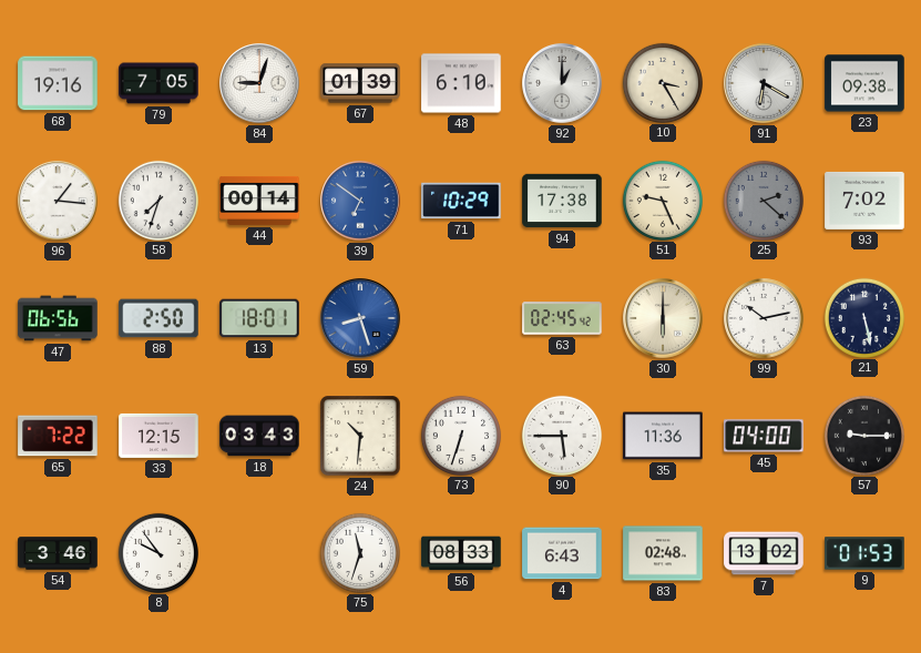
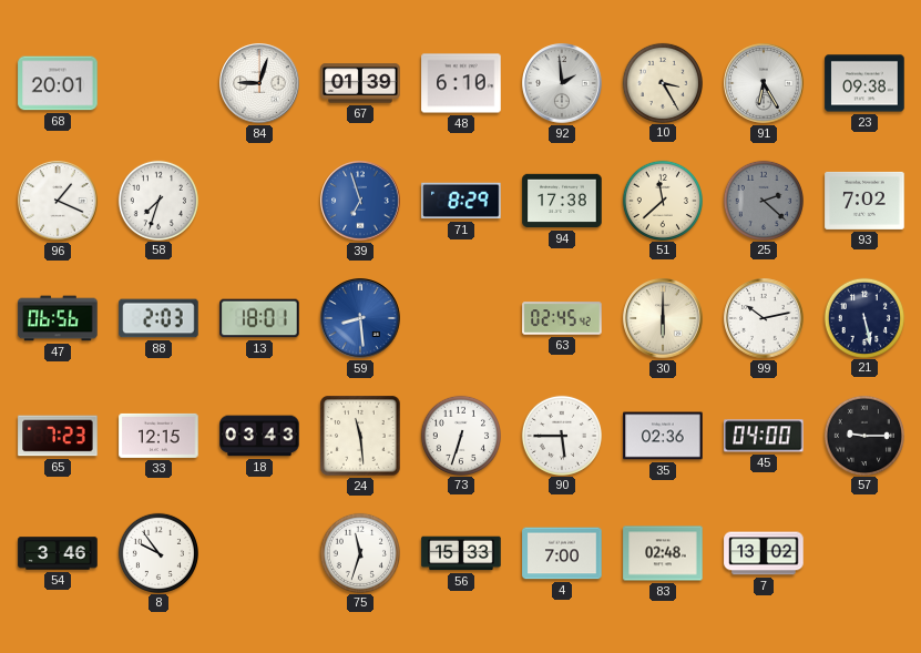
68: 19:16 -> 20:01 (58, 83)
79: 7:05 -> none (158, 83)
92: 1:00 -> 1:59 (562, 83)
91: 6:20 -> 6:25 (764, 83)
96: 1:16 -> 1:19 (58, 201)
44: 00:14 -> none (259, 201)
39: 6:51 -> 6:57 (360, 201)
71: 10:29 -> 8:29 (461, 201)
51: 9:26 -> 11:38 (662, 200)
88: 2:50 -> 2:03 (158, 318)
59: 8:27 -> 8:29 (360, 318)
65: 7:22 -> 7:23 (58, 436)
24: 10:31 -> 11:29 (360, 436)
35: 11:36 -> 02:36 (663, 436)
56: 08:33 -> 15:33 (461, 553)
4: 6:43 -> 7:00 (562, 553)
9: 01:53 -> none (864, 553)
